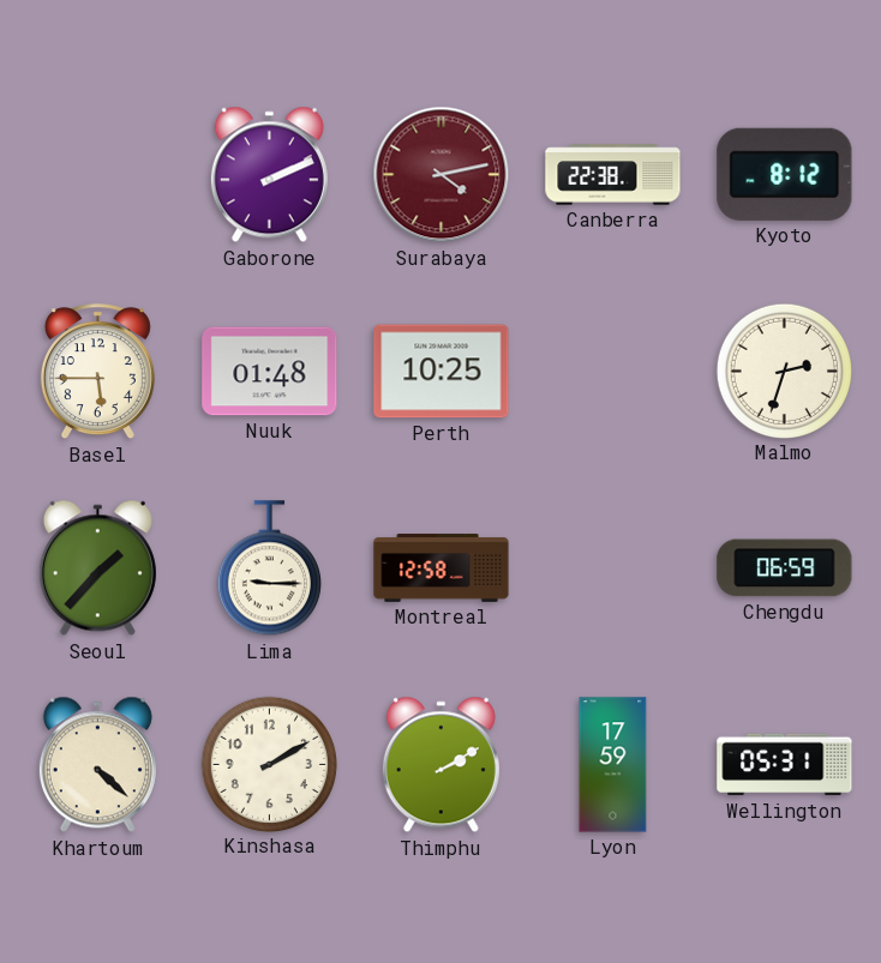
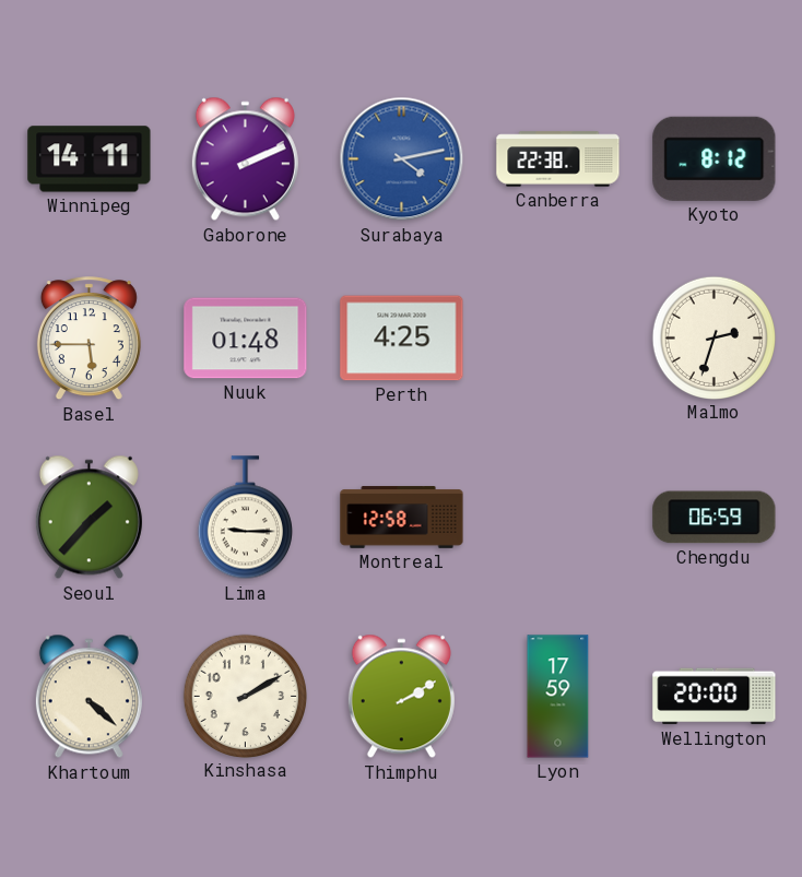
Winnipeg: none -> 14:11 (90, 159)
Surabaya dial: burgundy -> blue (402, 159)
Perth: 10:25 -> 4:25 (402, 339)
Wellington: 05:31 -> 20:00 (715, 697)
